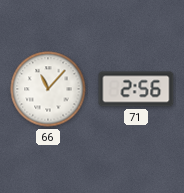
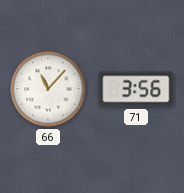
71: 2:56 -> 3:56 (136, 89)
